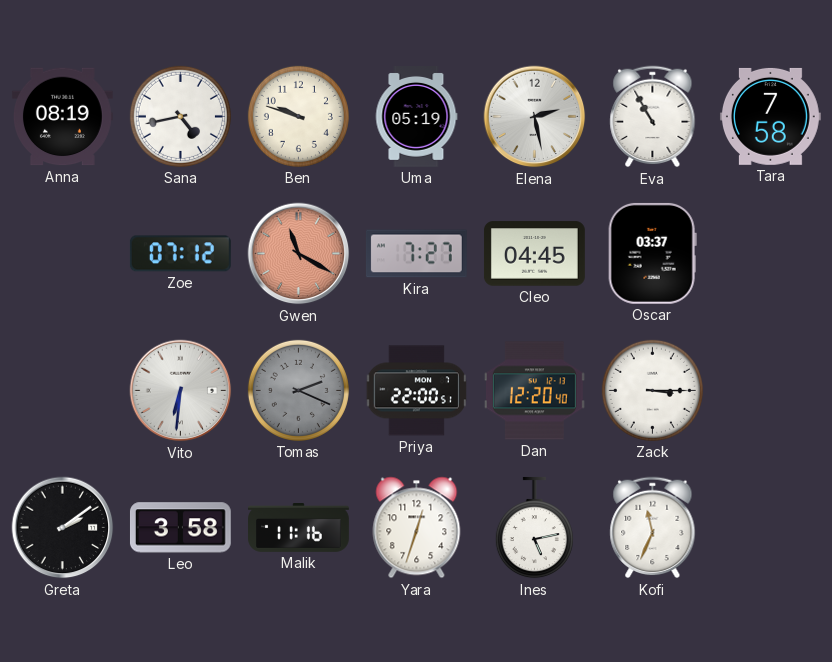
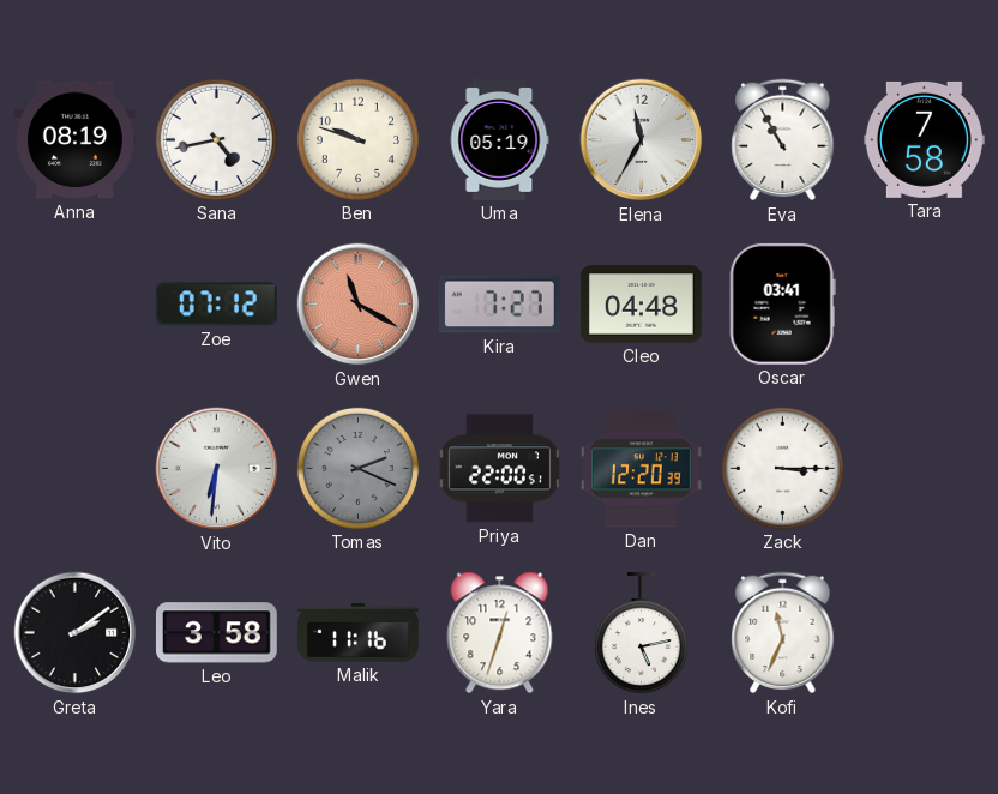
Elena: 2:28 -> 11:35 (642, 140)
Cleo: 04:45 -> 04:48 (641, 305)
Oscar: 03:37 -> 03:41 (782, 303)
Dan: 12:20:40 -> 12:20:39 (641, 469)
